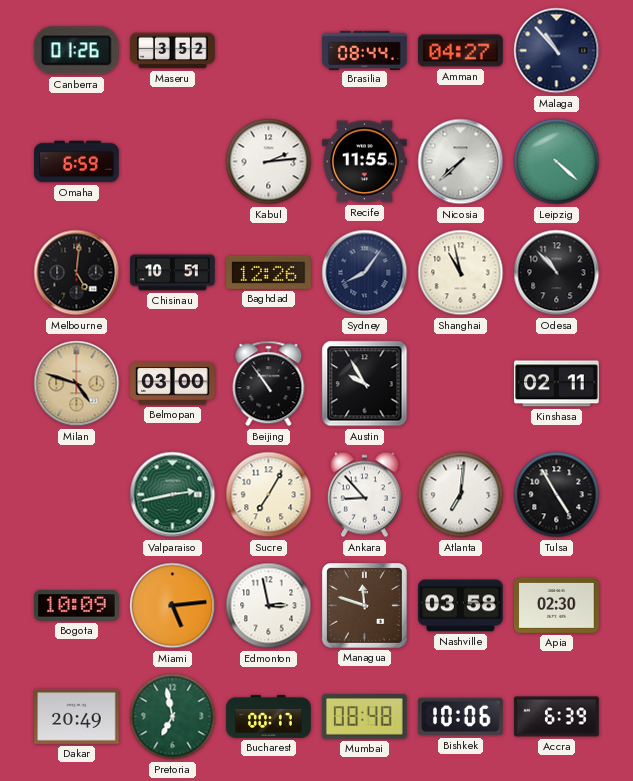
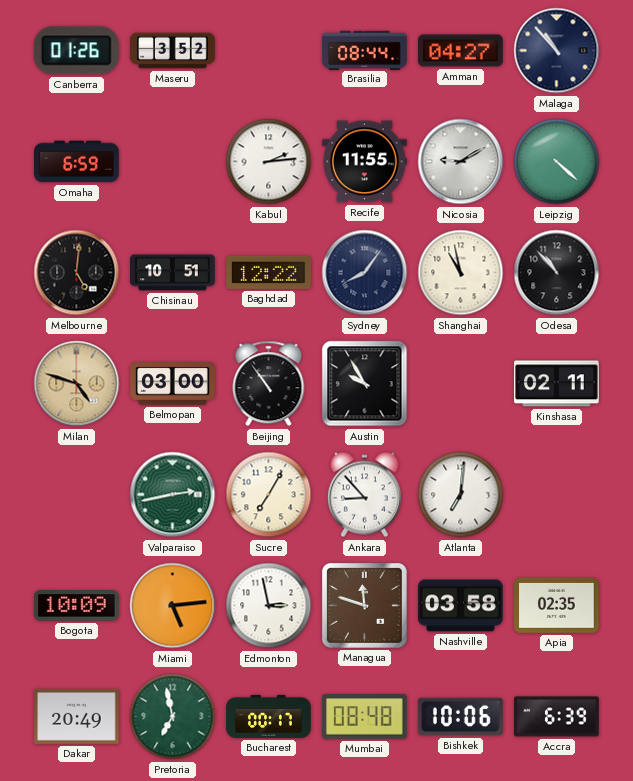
Nicosia: 7:38 -> 9:10 (461, 162)
Baghdad: 12:26 -> 12:22 (269, 272)
Tulsa: 4:55 -> none (557, 495)
Apia: 02:30 -> 02:35 (557, 605)
